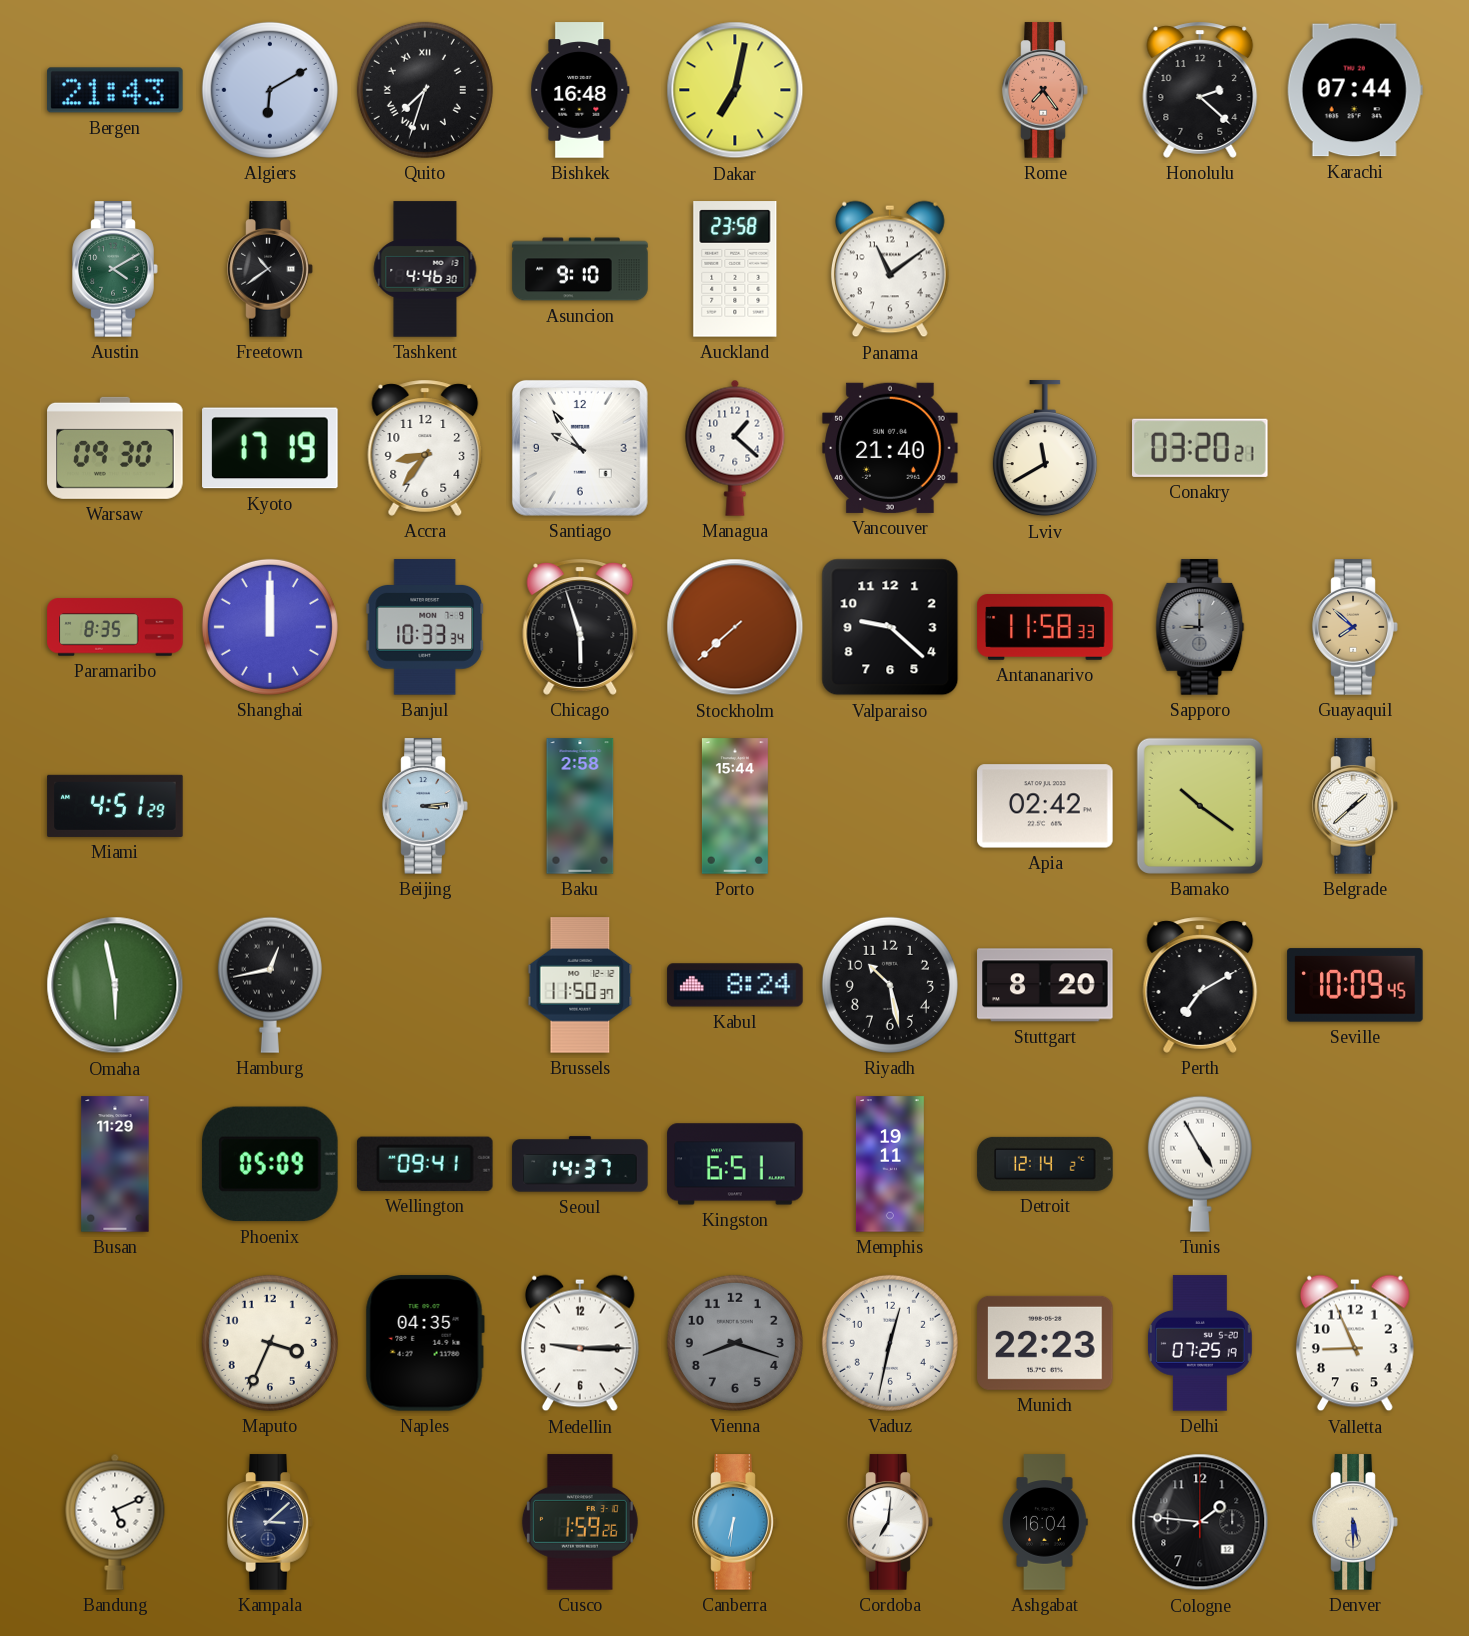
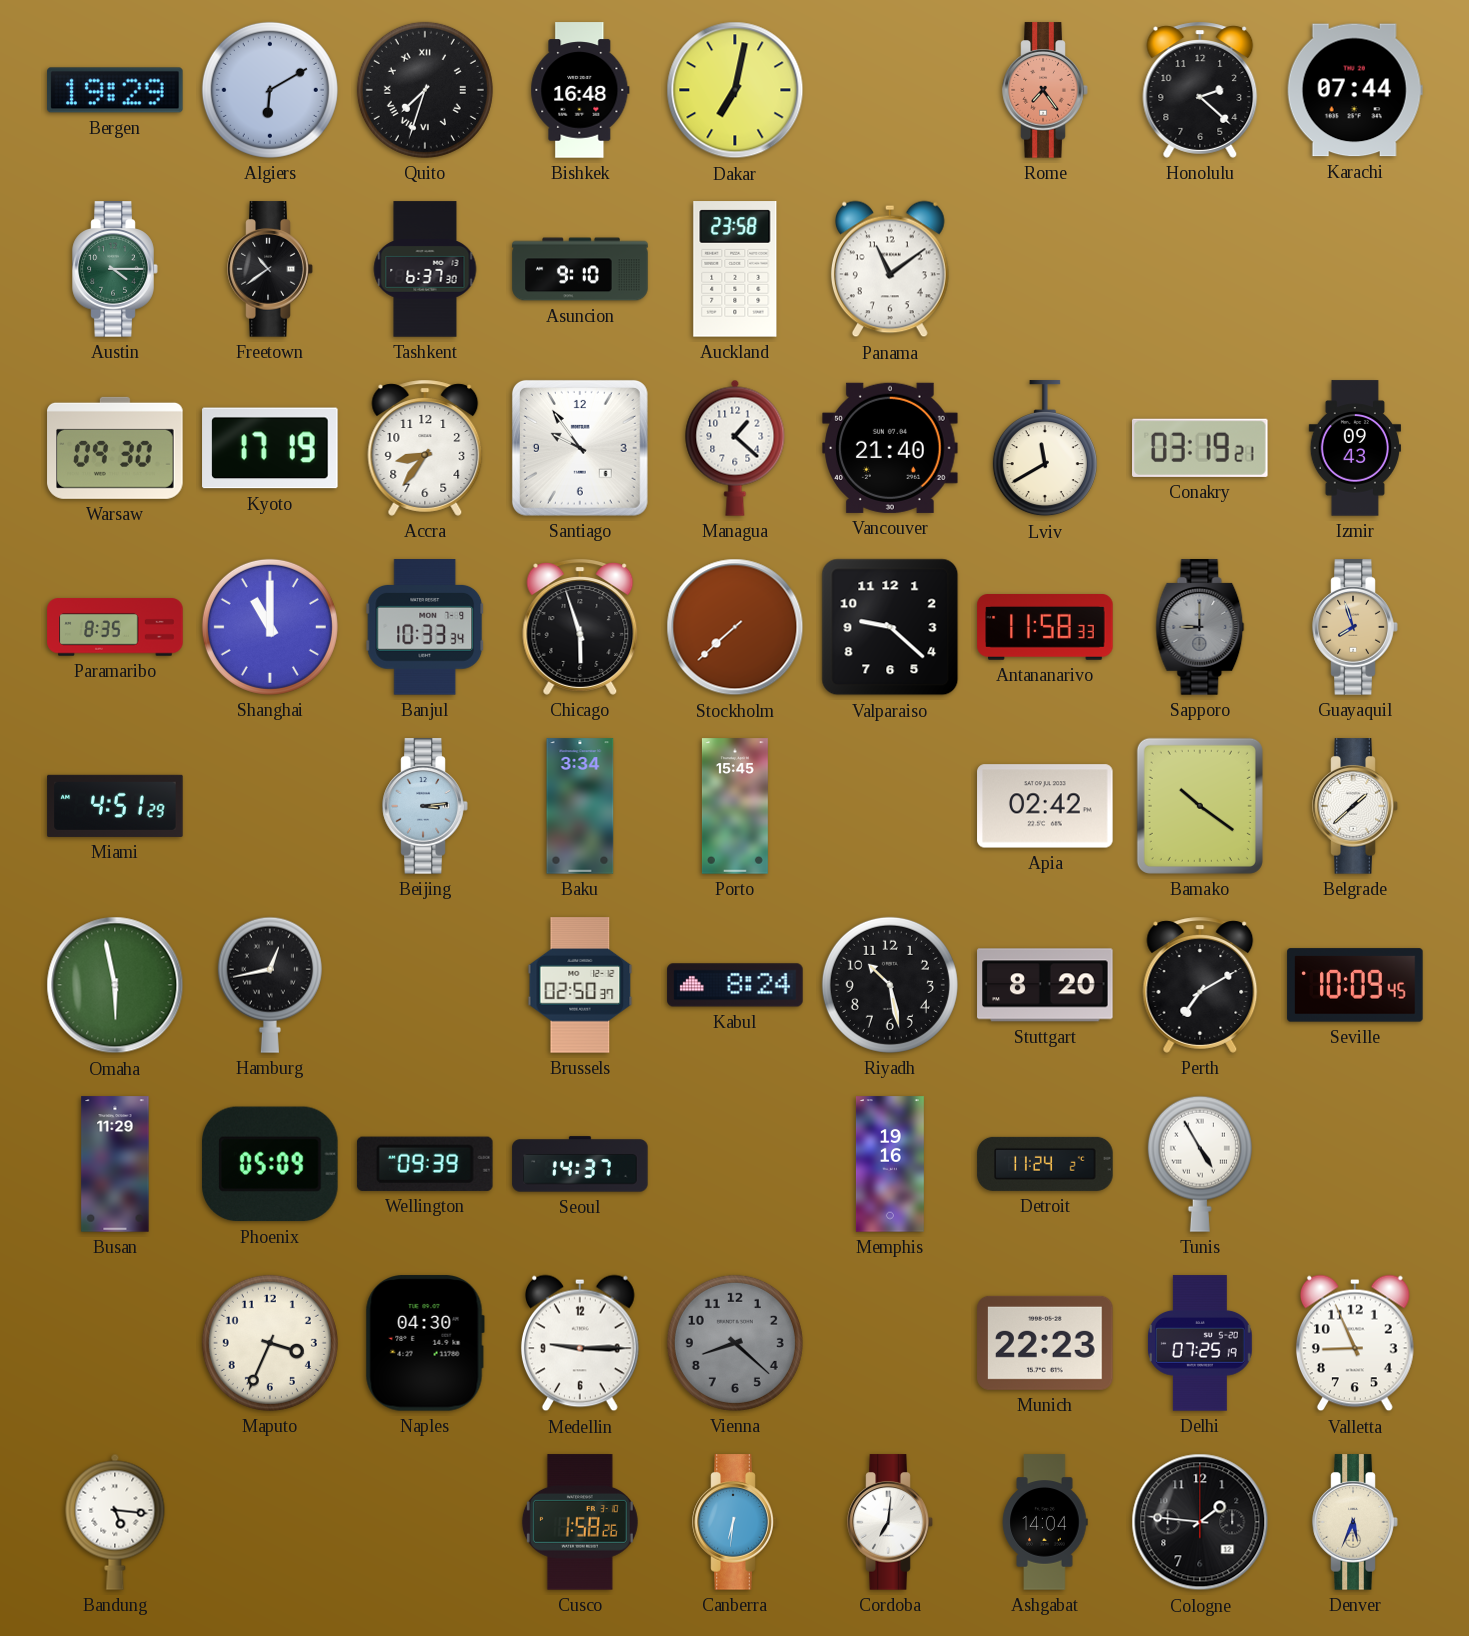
Bergen: 21:43 -> 19:29 (115, 90)
Austin: 4:10 -> 4:15 (115, 269)
Tashkent: 4:46 -> 6:37 (425, 269)
Conakry: 03:20 -> 03:19 (1201, 448)
Izmir: none -> 09:43 (1354, 448)
Shanghai: 12:00 -> 11:00 (270, 627)
Guayaquil: 7:52 -> 7:57 (1355, 627)
Baku: 2:58 -> 3:34 (580, 806)
Porto: 15:44 -> 15:45 (735, 806)
Brussels: 11:50 -> 02:50 (580, 985)
Wellington: 09:41 -> 09:39 (425, 1164)
Kingston: 6:51 -> none (735, 1164)
Memphis: 19:11 -> 19:16 (890, 1164)
Detroit: 12:14 -> 11:24 (1045, 1164)
Naples: 04:35 -> 04:30 (425, 1343)
Vienna: 8:18 -> 8:22 (735, 1343)
Vaduz: 12:32 -> none (890, 1343)
Bandung: 5:11 -> 5:16 (115, 1522)
Kampala: 3:08 -> none (270, 1522)
Cusco: 1:59 -> 1:58 (580, 1522)
Ashgabat: 16:04 -> 14:04 (1045, 1522)
Denver: 5:30 -> 5:34 (1355, 1522)
